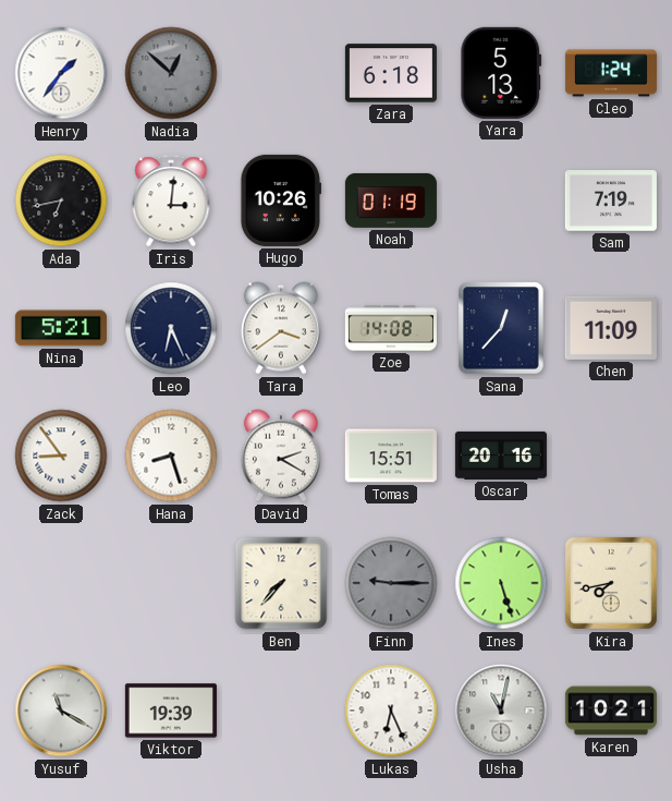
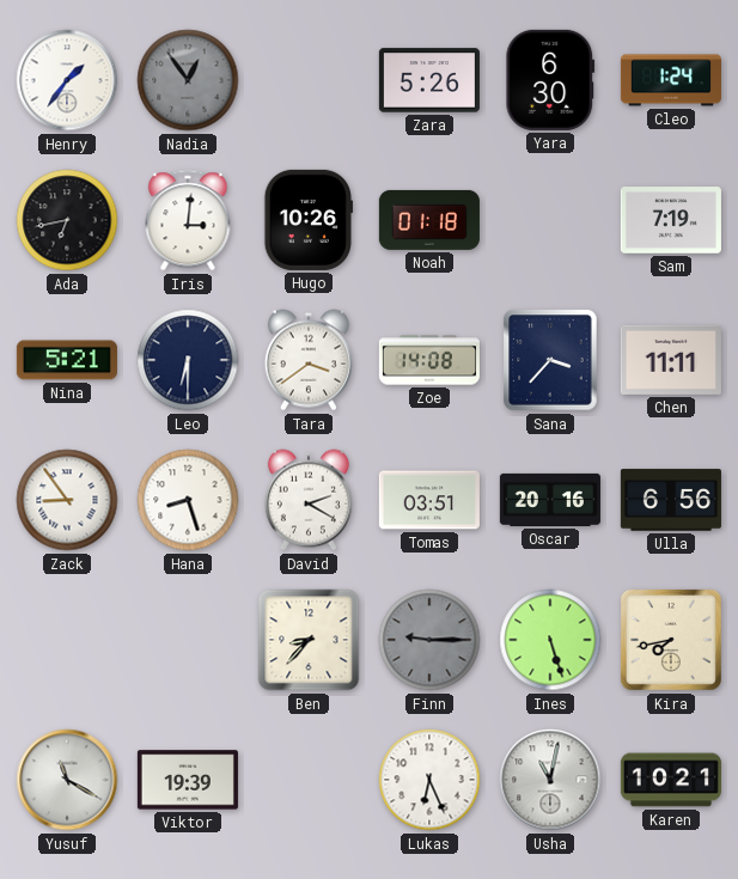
Nadia: 12:52 -> 12:54 (188, 80)
Zara: 6:18 -> 5:26 (429, 80)
Yara: 5:13 -> 6:30 (550, 80)
Noah: 01:19 -> 01:18 (429, 220)
Leo: 6:26 -> 6:30 (188, 360)
Sana: 12:37 -> 3:37 (550, 360)
Chen: 11:09 -> 11:11 (671, 360)
Tomas: 15:51 -> 03:51 (429, 500)
Ulla: none -> 6:56 (671, 500)
Ben: 7:37 -> 8:37 (309, 640)
